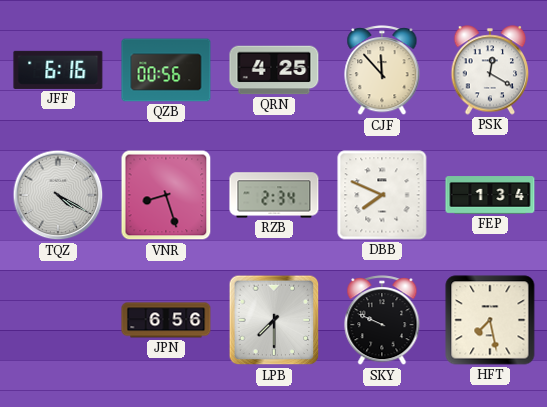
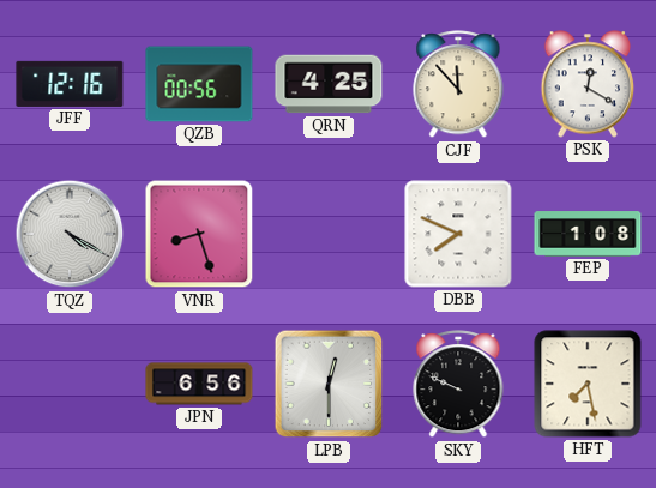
JFF: 6:16 -> 12:16 (70, 84)
RZB: 2:34 -> none (274, 195)
FEP: 1:34 -> 1:08 (588, 234)
LPB: 7:30 -> 12:30 (329, 384)
